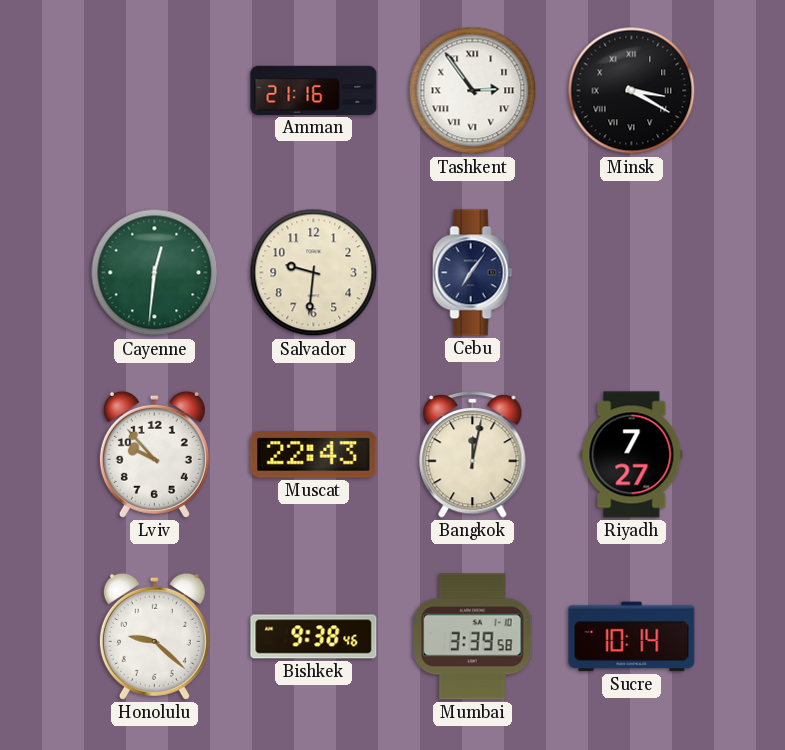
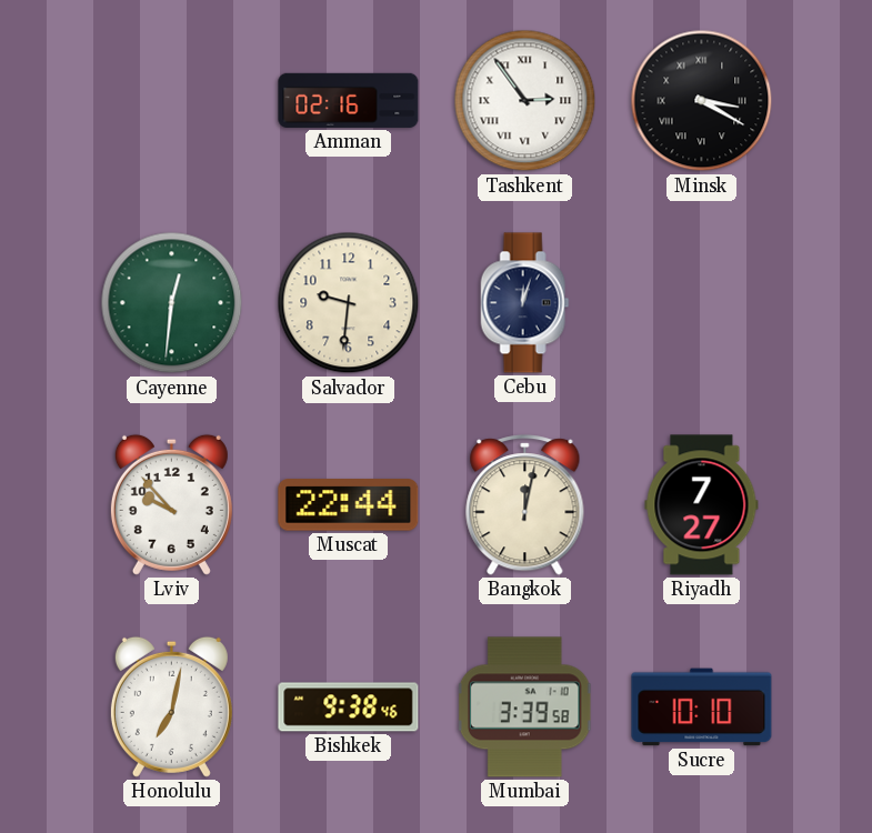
Amman: 21:16 -> 02:16 (349, 100)
Cebu: 7:06 -> 12:03 (525, 303)
Muscat: 22:43 -> 22:44 (349, 505)
Honolulu: 9:22 -> 7:02 (171, 706)
Sucre: 10:14 -> 10:10 (702, 707)
